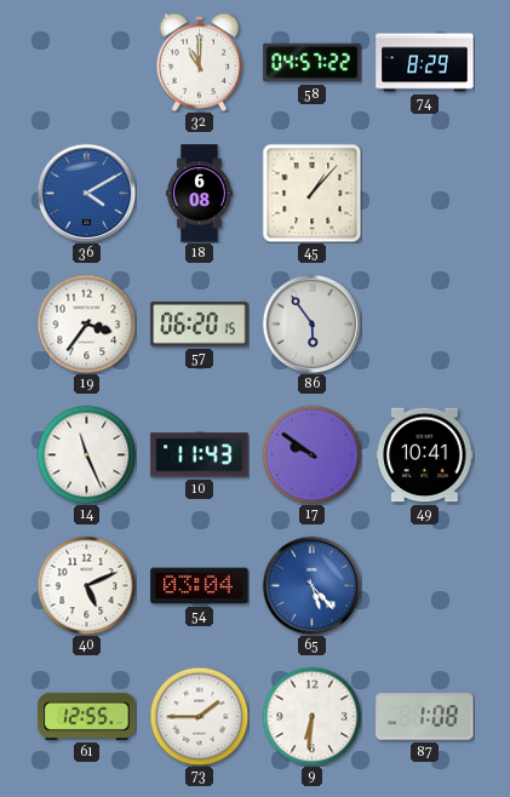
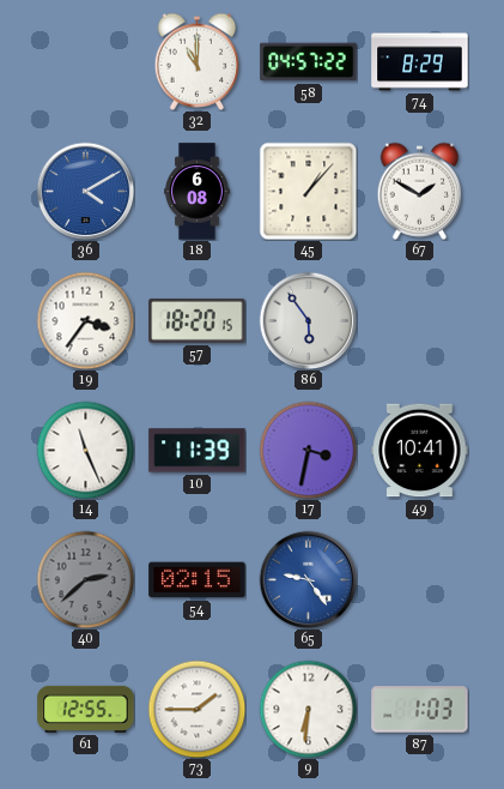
67: none -> 1:50 (420, 191)
57: 06:20 -> 18:20 (198, 321)
10: 11:43 -> 11:39 (198, 451)
17: 9:51 -> 3:32 (308, 450)
40: 5:11 -> 2:38 (85, 579)
40 dial: white -> grey (85, 579)
54: 03:04 -> 02:15 (198, 580)
65: 5:23 -> 9:24 (308, 579)
87: 1:08 -> 1:03 (420, 710)
